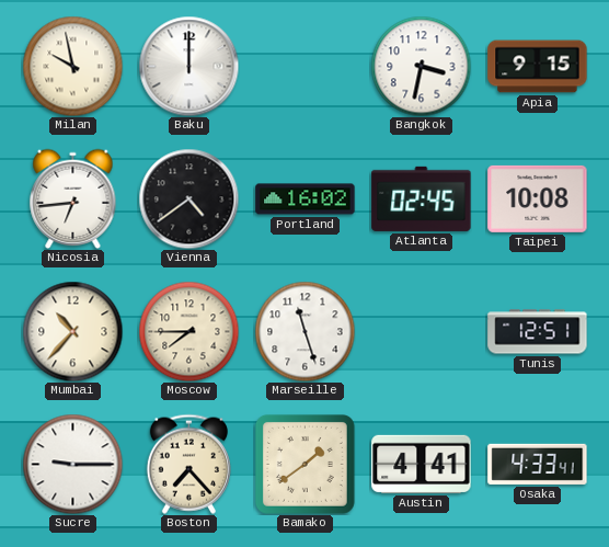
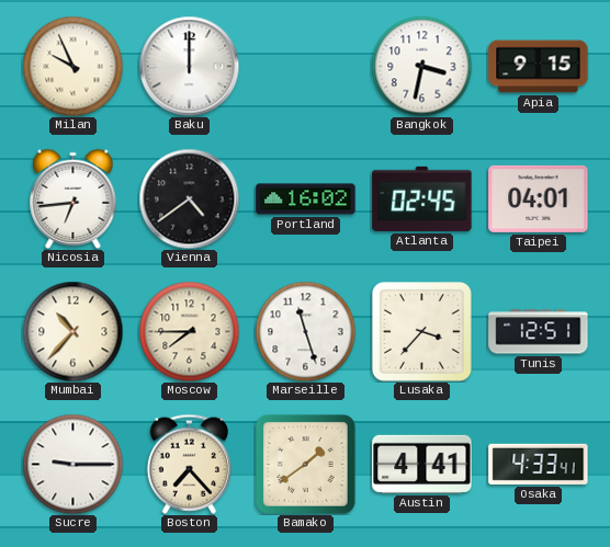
Milan: 9:58 -> 9:56 (72, 66)
Taipei: 10:08 -> 04:01 (539, 198)
Lusaka: none -> 3:37 (421, 331)
